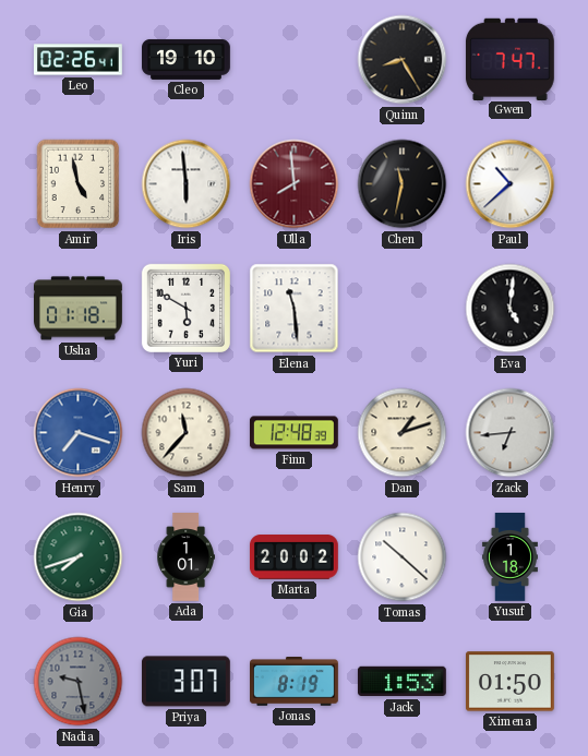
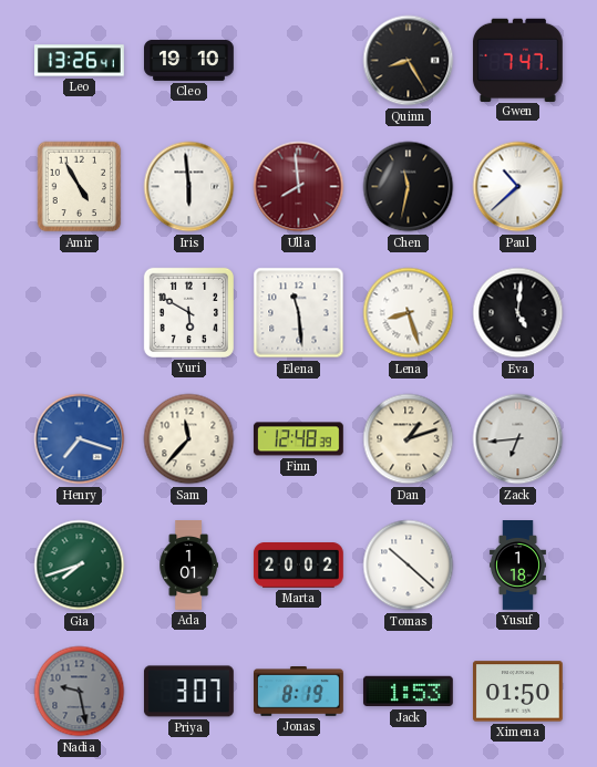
Leo: 02:26 -> 13:26 (80, 61)
Amir: 4:58 -> 4:55 (80, 187)
Usha: 01:18 -> none (79, 309)
Lena: none -> 8:27 (409, 313)
